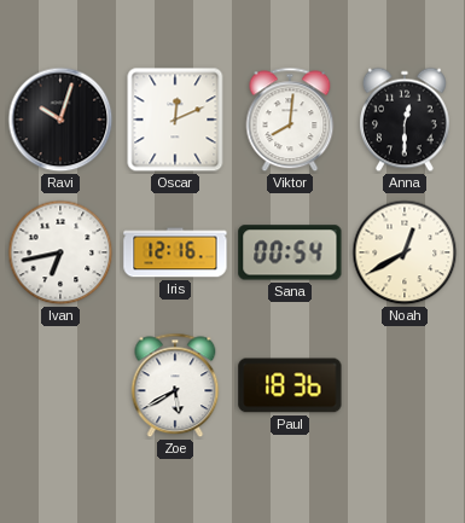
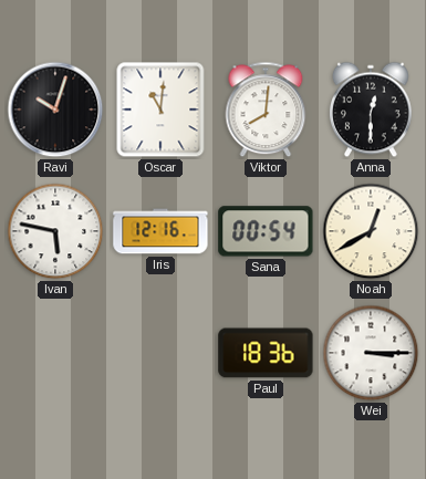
Oscar: 12:11 -> 11:01 (160, 110)
Ivan: 6:43 -> 5:47 (55, 231)
Zoe: 5:40 -> none (175, 385)
Wei: none -> 3:15 (371, 353)
